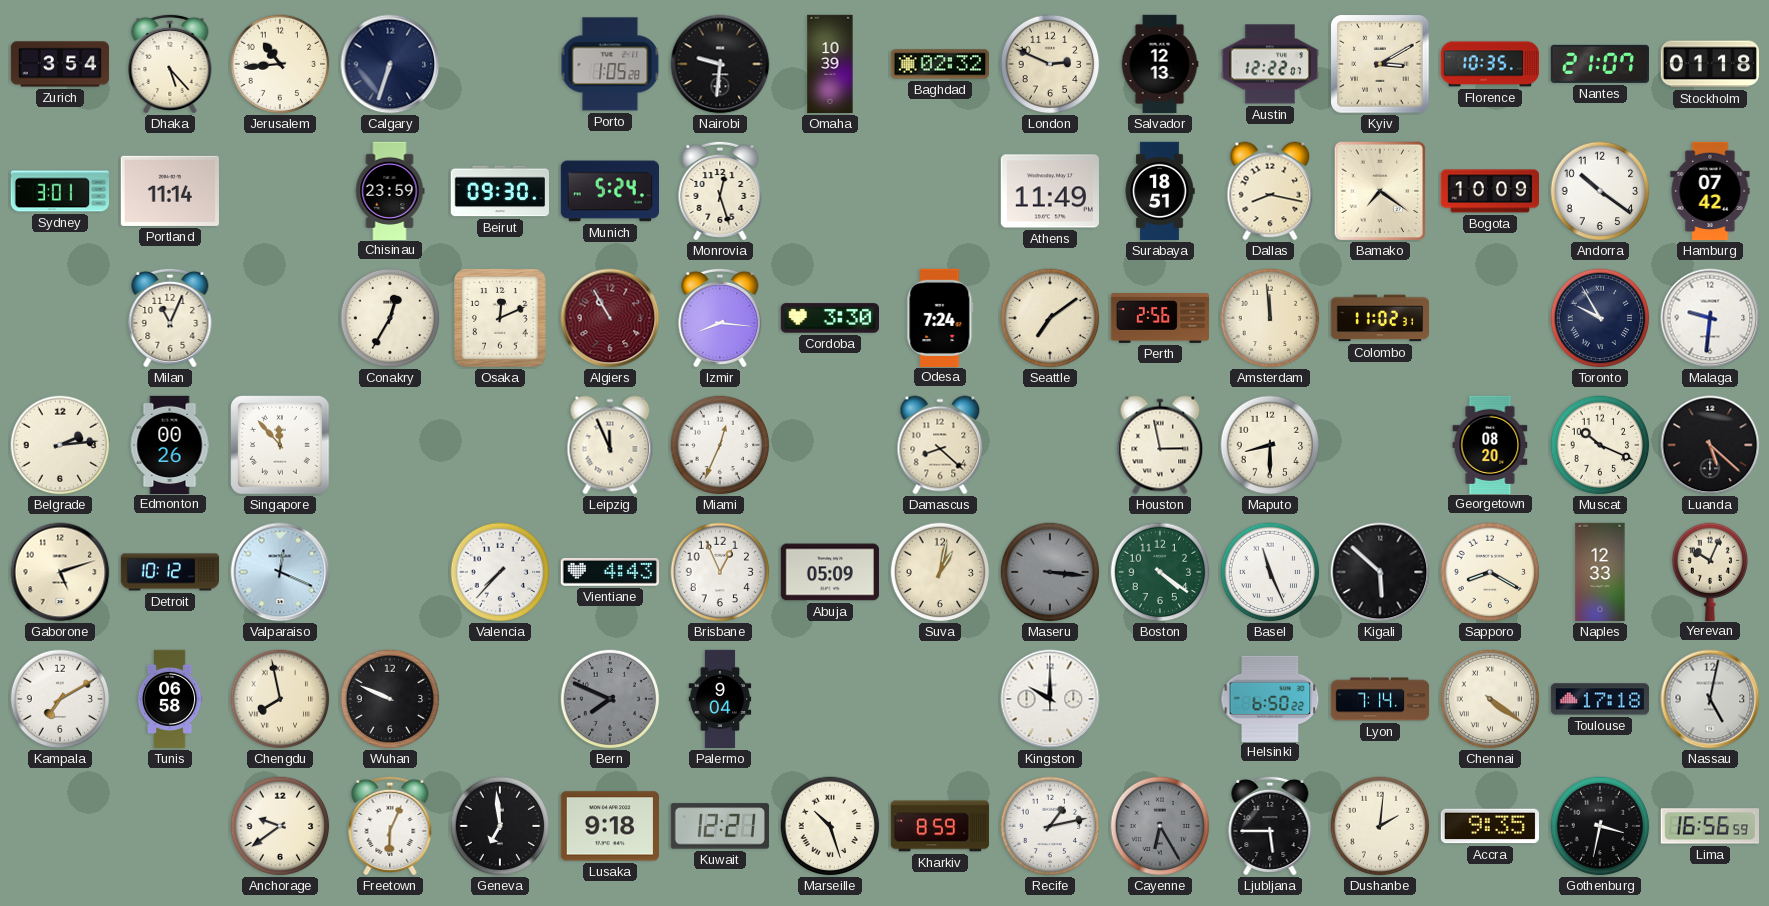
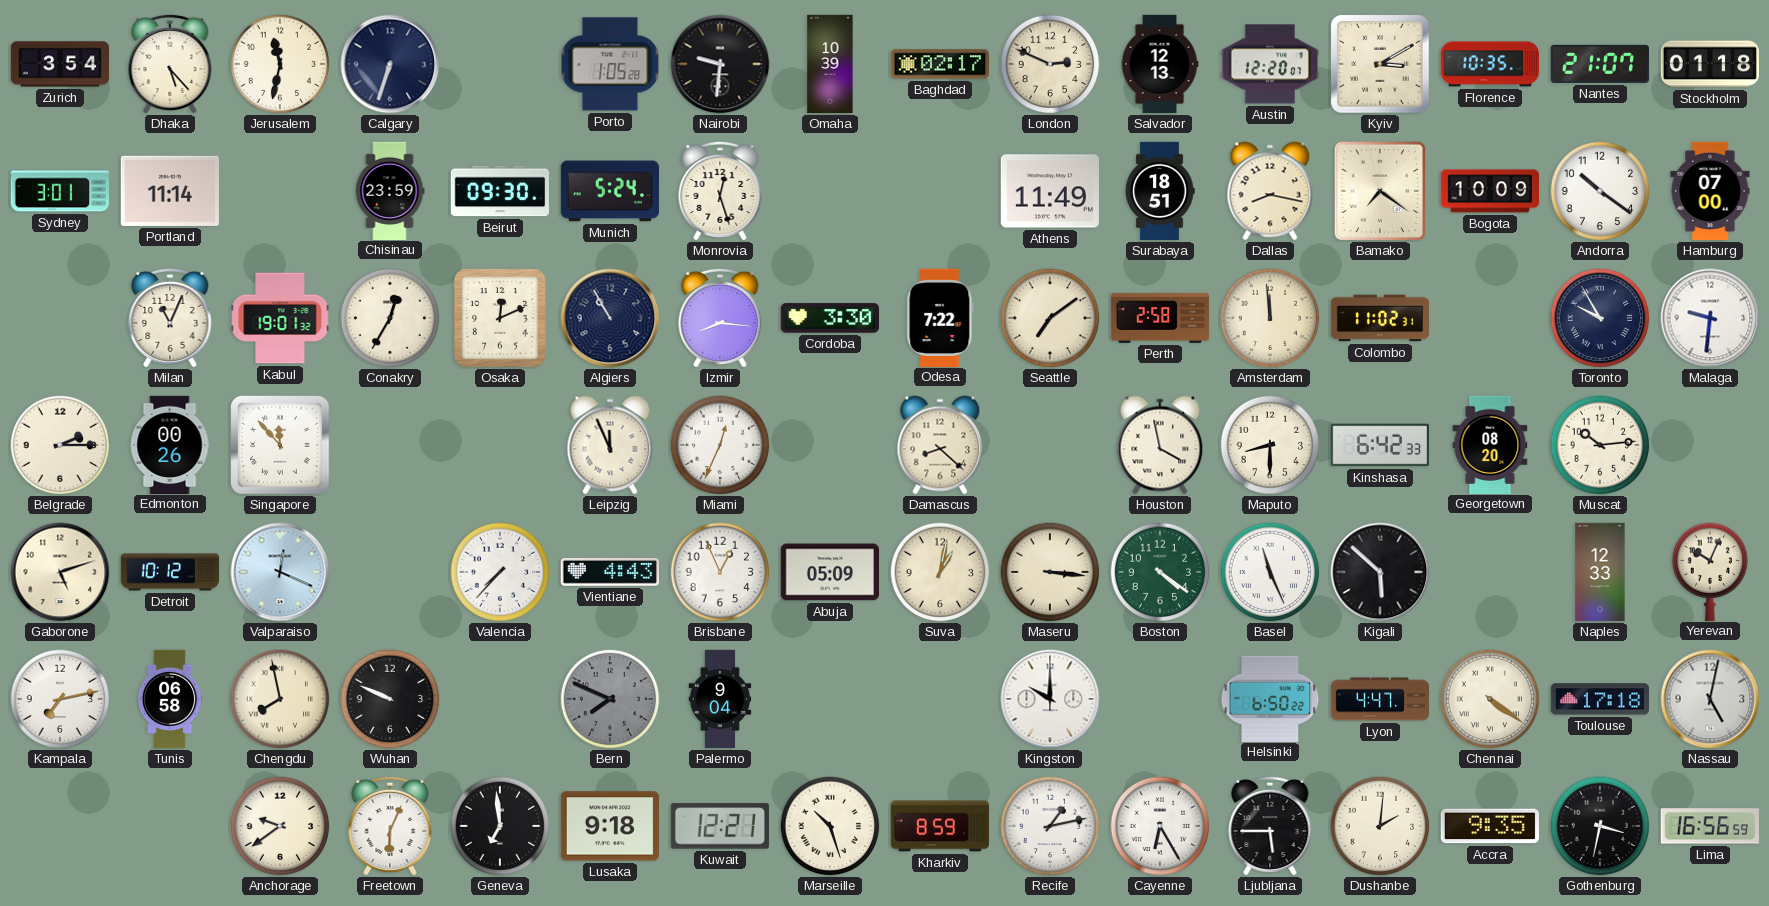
Jerusalem: 10:44 -> 11:32 (280, 64)
Baghdad: 02:32 -> 02:17 (939, 64)
Austin: 12:22 -> 12:20 (1269, 64)
Hamburg: 07:42 -> 07:00 (1710, 191)
Kabul: none -> 19:01 (280, 318)
Algiers dial: burgundy -> navy (610, 318)
Odesa: 7:24 -> 7:22 (940, 317)
Perth: 2:56 -> 2:58 (1160, 318)
Belgrade: 2:14 -> 2:15 (60, 445)
Houston: 2:58 -> 3:58 (1160, 445)
Kinshasa: none -> 6:42 (1379, 445)
Muscat: 10:19 -> 10:14 (1600, 445)
Luanda: 5:22 -> none (1710, 445)
Maseru dial: grey -> cream (1050, 572)
Sapporo: 8:20 -> none (1490, 572)
Kampala: 7:10 -> 7:13 (60, 699)
Lyon: 7:14 -> 4:47 (1380, 699)
Cayenne dial: grey -> white (1160, 826)
